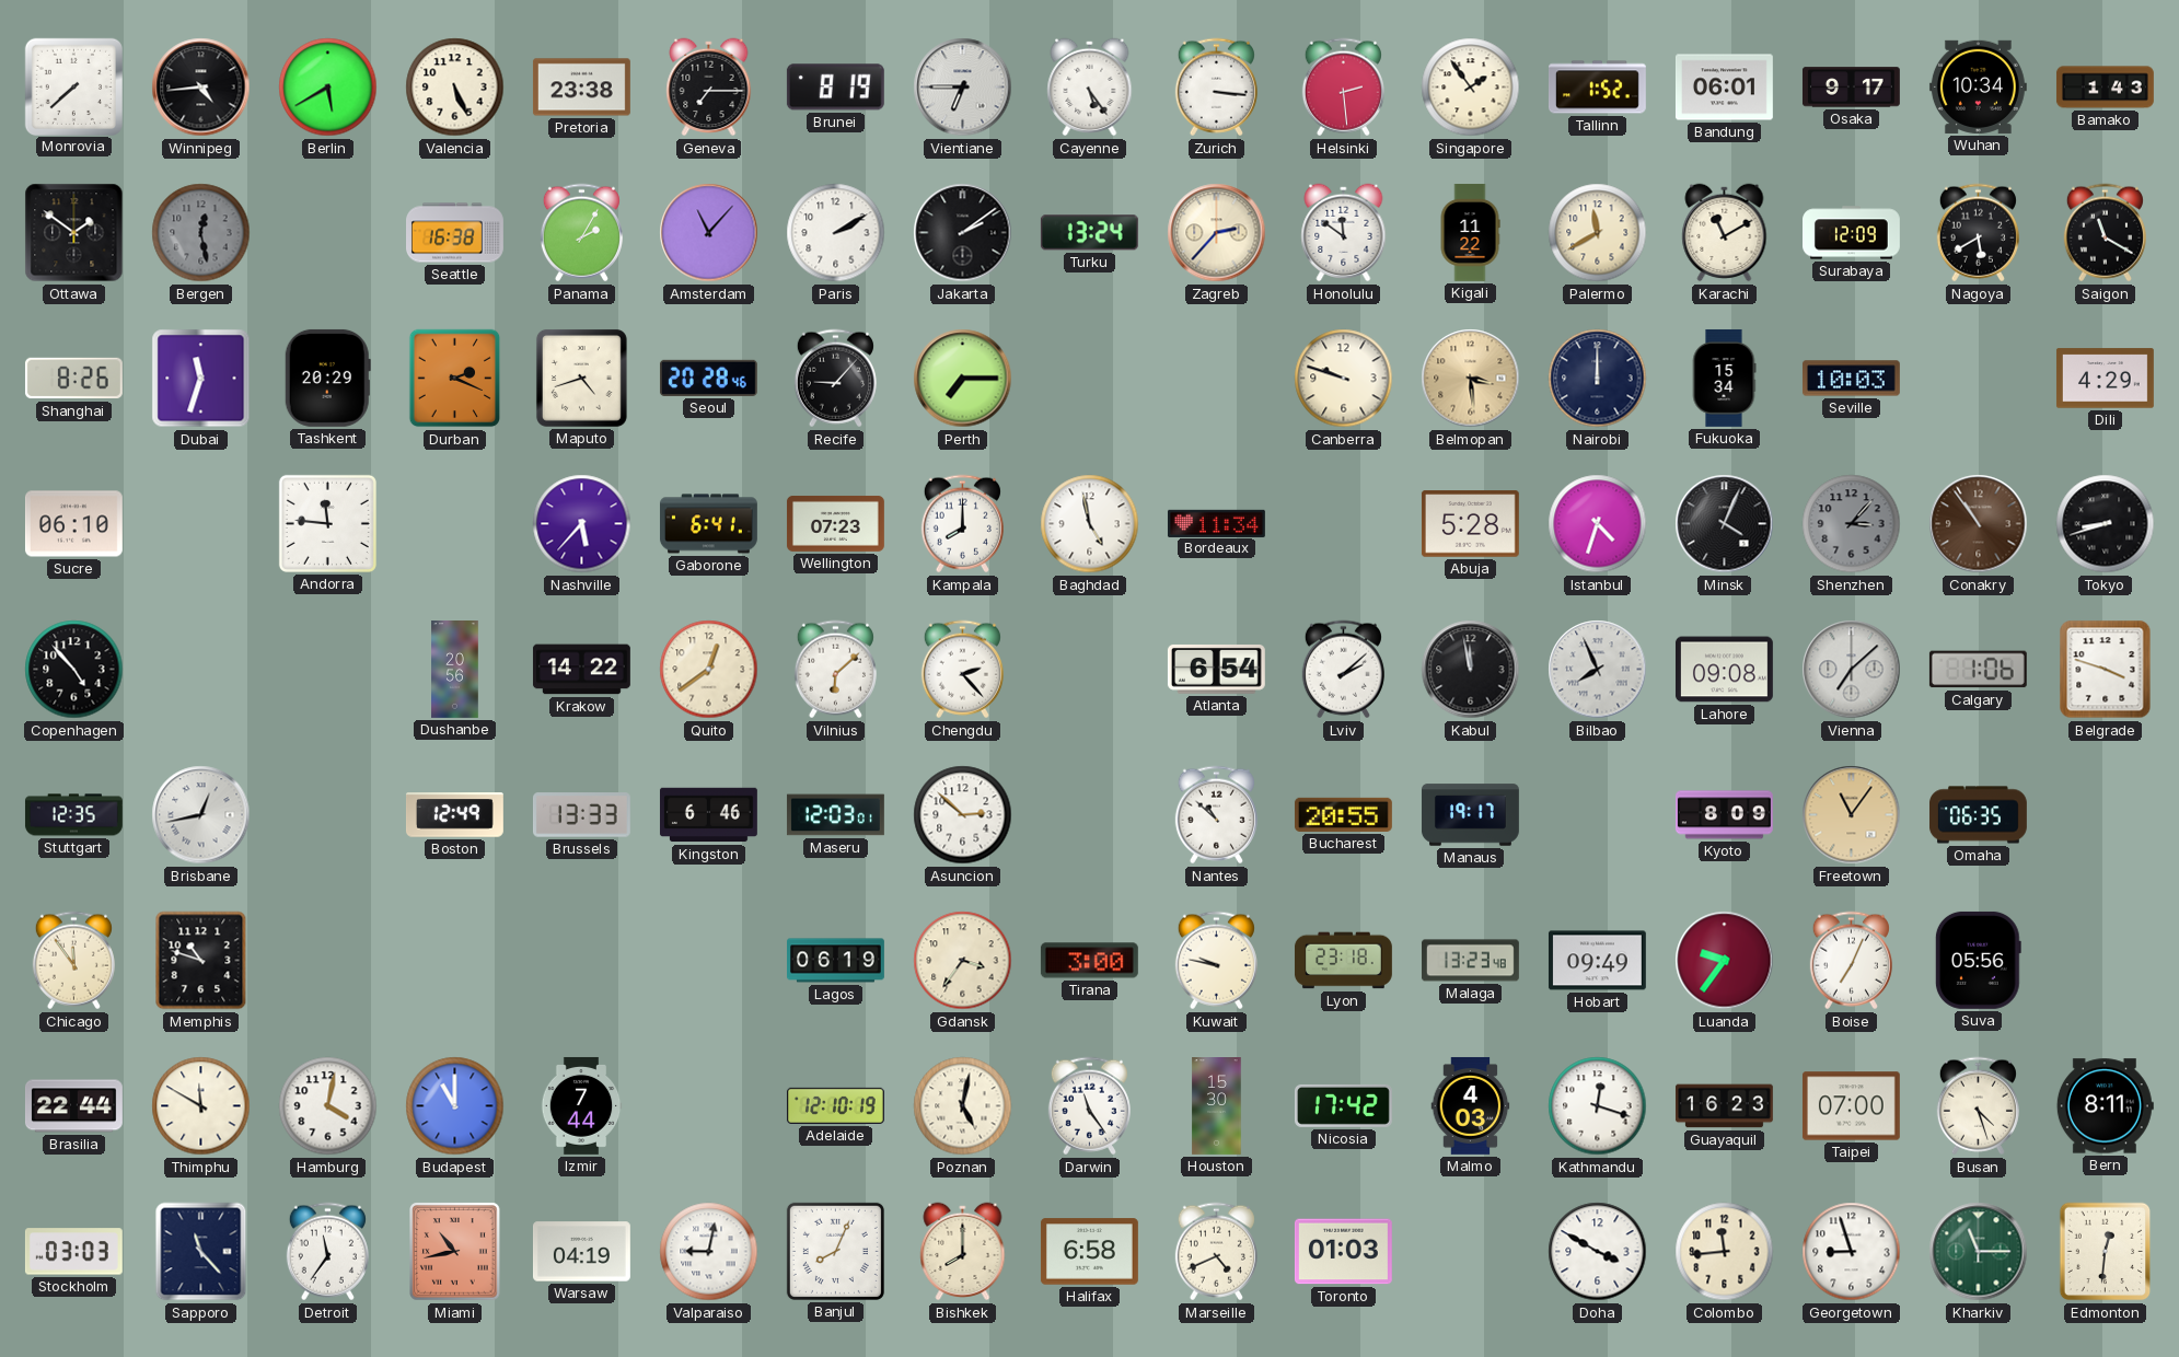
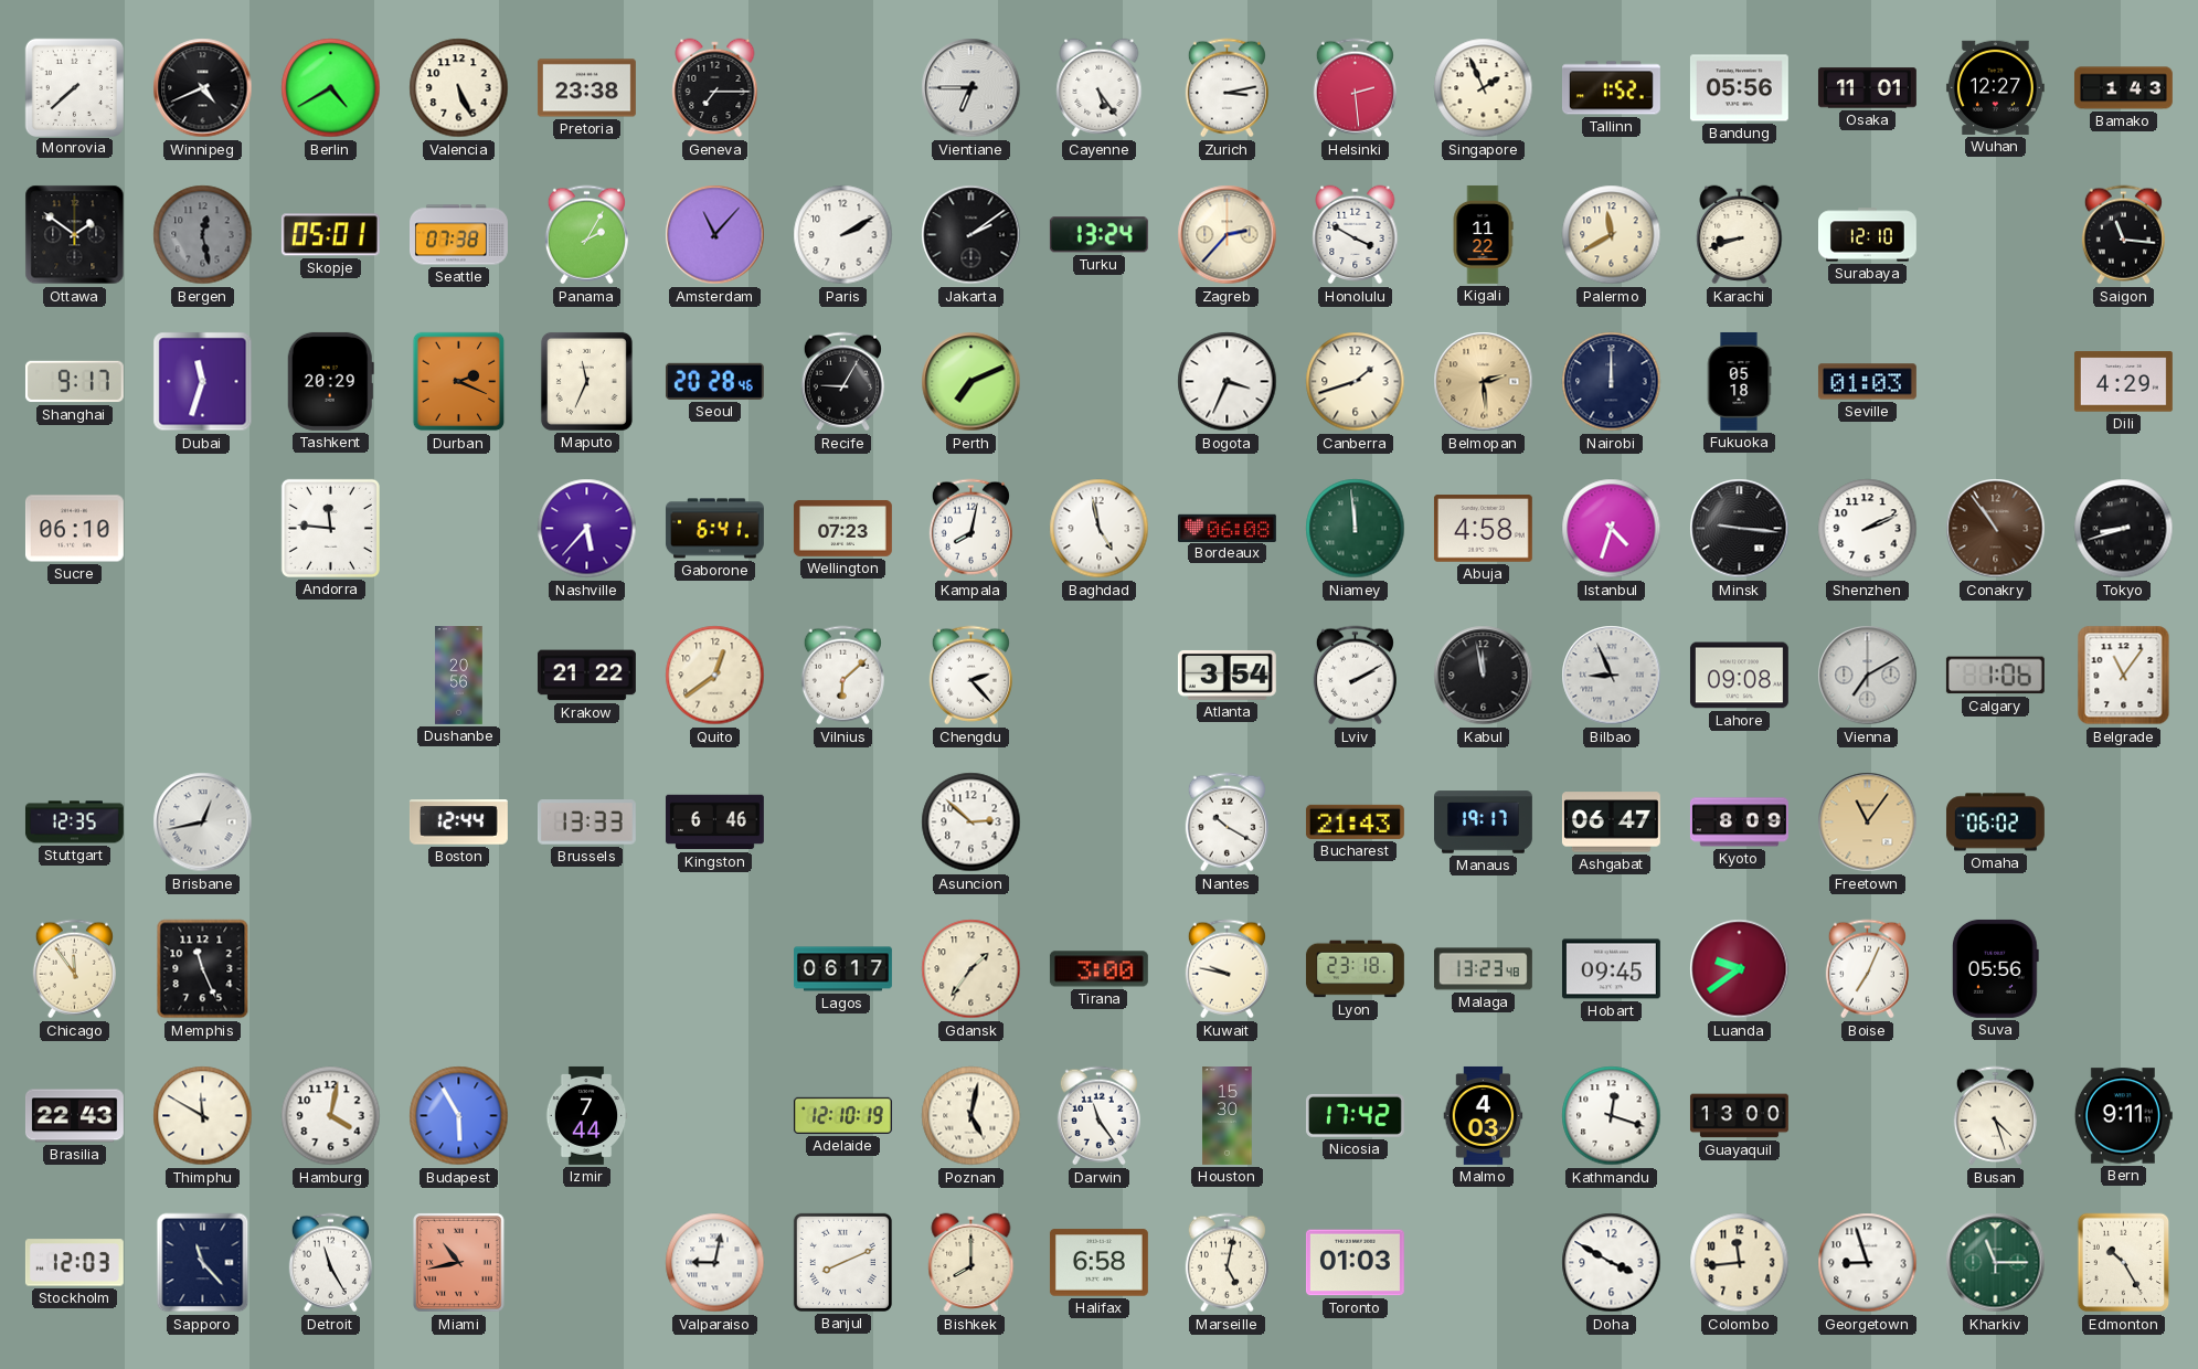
Winnipeg: 4:44 -> 4:41 (203, 88)
Berlin: 5:40 -> 4:40 (331, 88)
Brunei: 8:19 -> none (835, 88)
Zurich: 3:16 -> 3:13 (1227, 88)
Singapore: 1:54 -> 1:56 (1484, 88)
Bandung: 06:01 -> 05:56 (1739, 88)
Osaka: 9:17 -> 11:01 (1867, 88)
Wuhan: 10:34 -> 12:27 (1995, 87)
Skopje: none -> 05:01 (330, 235)
Seattle: 16:38 -> 07:38 (459, 235)
Honolulu: 11:51 -> 3:50 (1356, 235)
Karachi: 11:10 -> 8:42 (1740, 235)
Surabaya: 12:09 -> 12:10 (1868, 235)
Nagoya: 5:40 -> none (1978, 233)
Saigon: 11:20 -> 11:16 (2123, 235)
Shanghai: 8:26 -> 9:17 (74, 382)
Maputo: 4:42 -> 11:34 (586, 381)
Recife: 9:07 -> 9:05 (842, 382)
Perth: 7:15 -> 7:11 (971, 382)
Bogota: none -> 3:34 (1228, 382)
Canberra: 9:48 -> 1:42 (1356, 382)
Belmopan: 3:29 -> 2:29 (1484, 382)
Fukuoka: 15:34 -> 05:18 (1739, 381)
Seville: 10:03 -> 01:03 (1867, 382)
Kampala: 8:00 -> 8:02 (970, 529)
Bordeaux: 11:34 -> 06:08 (1227, 528)
Niamey: none -> 11:59 (1356, 529)
Abuja: 5:28 -> 4:58 (1483, 529)
Minsk: 4:04 -> 9:16 (1740, 529)
Shenzhen: 3:07 -> 2:11 (1868, 529)
Shenzhen dial: grey -> white (1868, 529)
Copenhagen: 4:53 -> none (74, 670)
Krakow: 14:22 -> 21:22 (586, 676)
Atlanta: 6:54 -> 3:54 (1227, 675)
Lviv: 2:08 -> 2:10 (1355, 676)
Bilbao: 7:56 -> 8:56 (1612, 676)
Vienna: 7:08 -> 7:10 (1868, 676)
Belgrade: 3:48 -> 11:06 (2124, 676)
Boston: 12:49 -> 12:44 (458, 823)
Maseru: 12:03 -> none (835, 815)
Nantes: 10:52 -> 10:20 (1227, 823)
Bucharest: 20:55 -> 21:43 (1355, 821)
Ashgabat: none -> 06:47 (1611, 823)
Omaha: 06:35 -> 06:02 (1995, 823)
Memphis: 10:48 -> 11:26 (203, 969)
Lagos: 06:19 -> 06:17 (843, 969)
Gdansk: 3:36 -> 1:36 (971, 969)
Hobart: 09:49 -> 09:45 (1611, 969)
Luanda: 9:36 -> 9:39 (1740, 969)
Brasilia: 22:44 -> 22:43 (74, 1116)
Budapest: 11:00 -> 5:55 (459, 1116)
Guayaquil: 16:23 -> 13:00 (1739, 1116)
Taipei: 07:00 -> none (1851, 1106)
Bern: 8:11 -> 9:11 (2123, 1116)
Stockholm: 03:03 -> 12:03 (74, 1263)
Detroit: 11:36 -> 11:25 (330, 1263)
Warsaw: 04:19 -> none (581, 1252)
Banjul: 8:04 -> 8:11 (842, 1262)
Marseille: 4:41 -> 5:02 (1227, 1263)
Edmonton: 12:31 -> 10:25 (2124, 1263)
